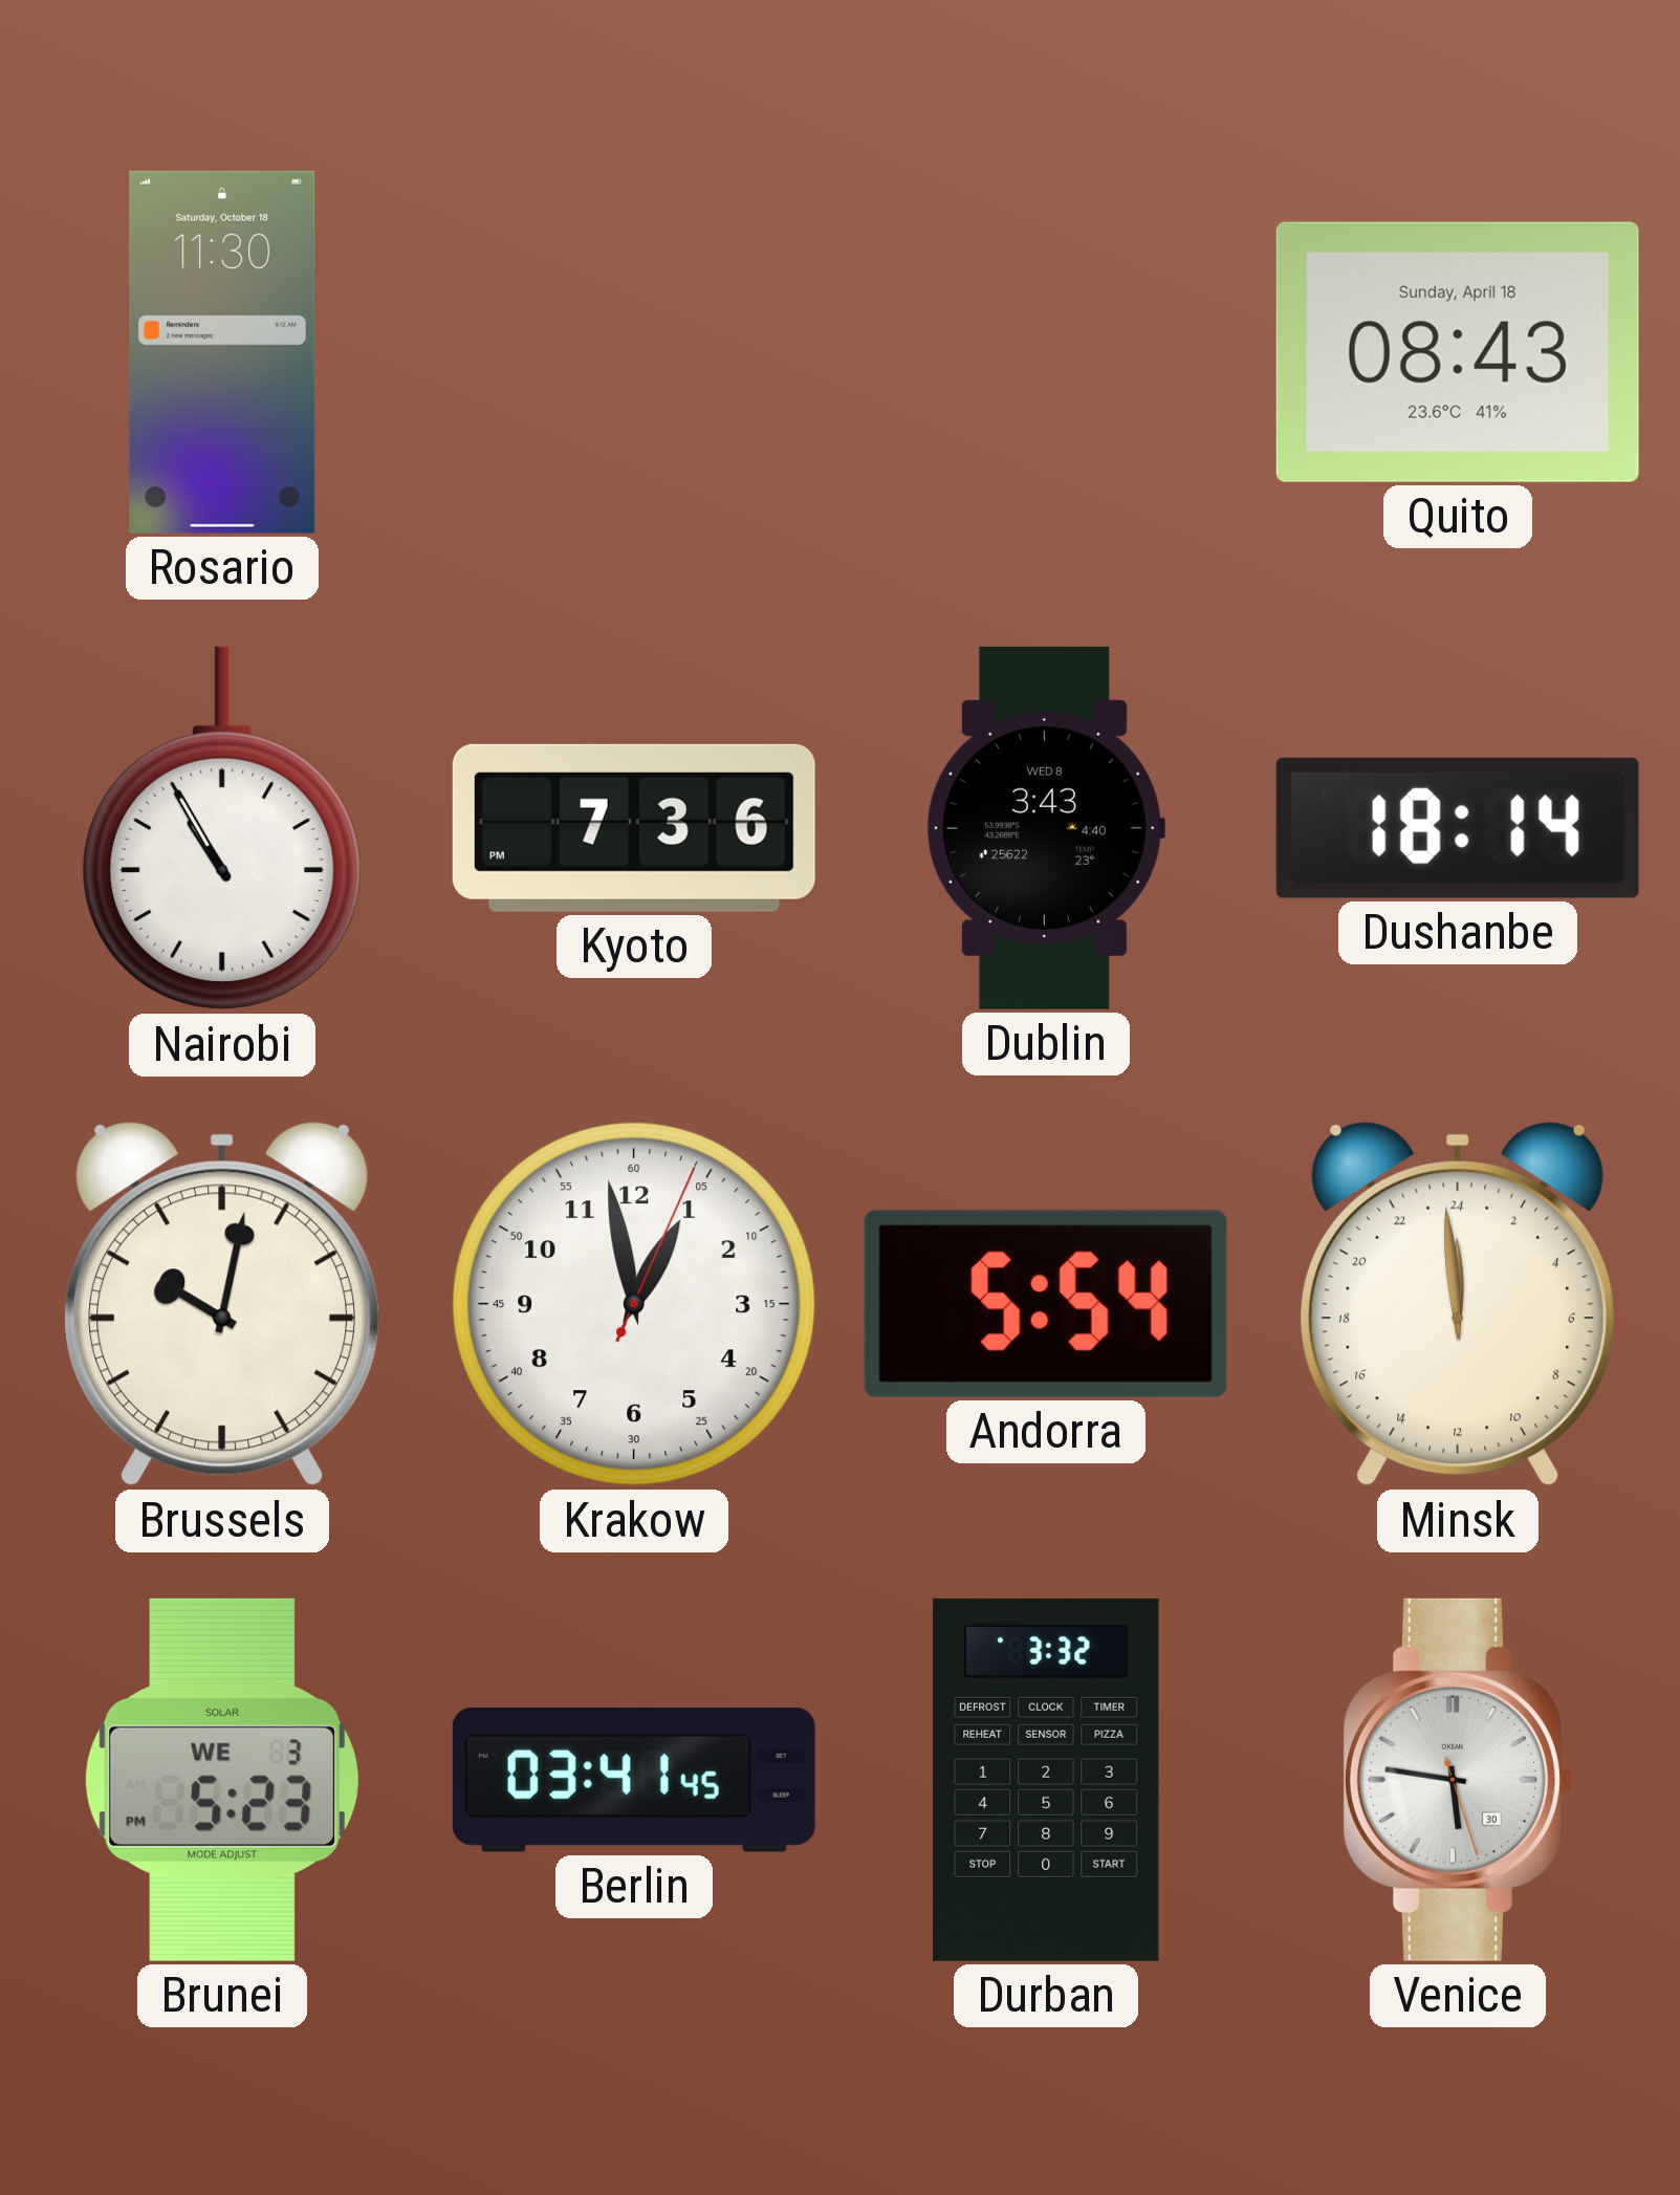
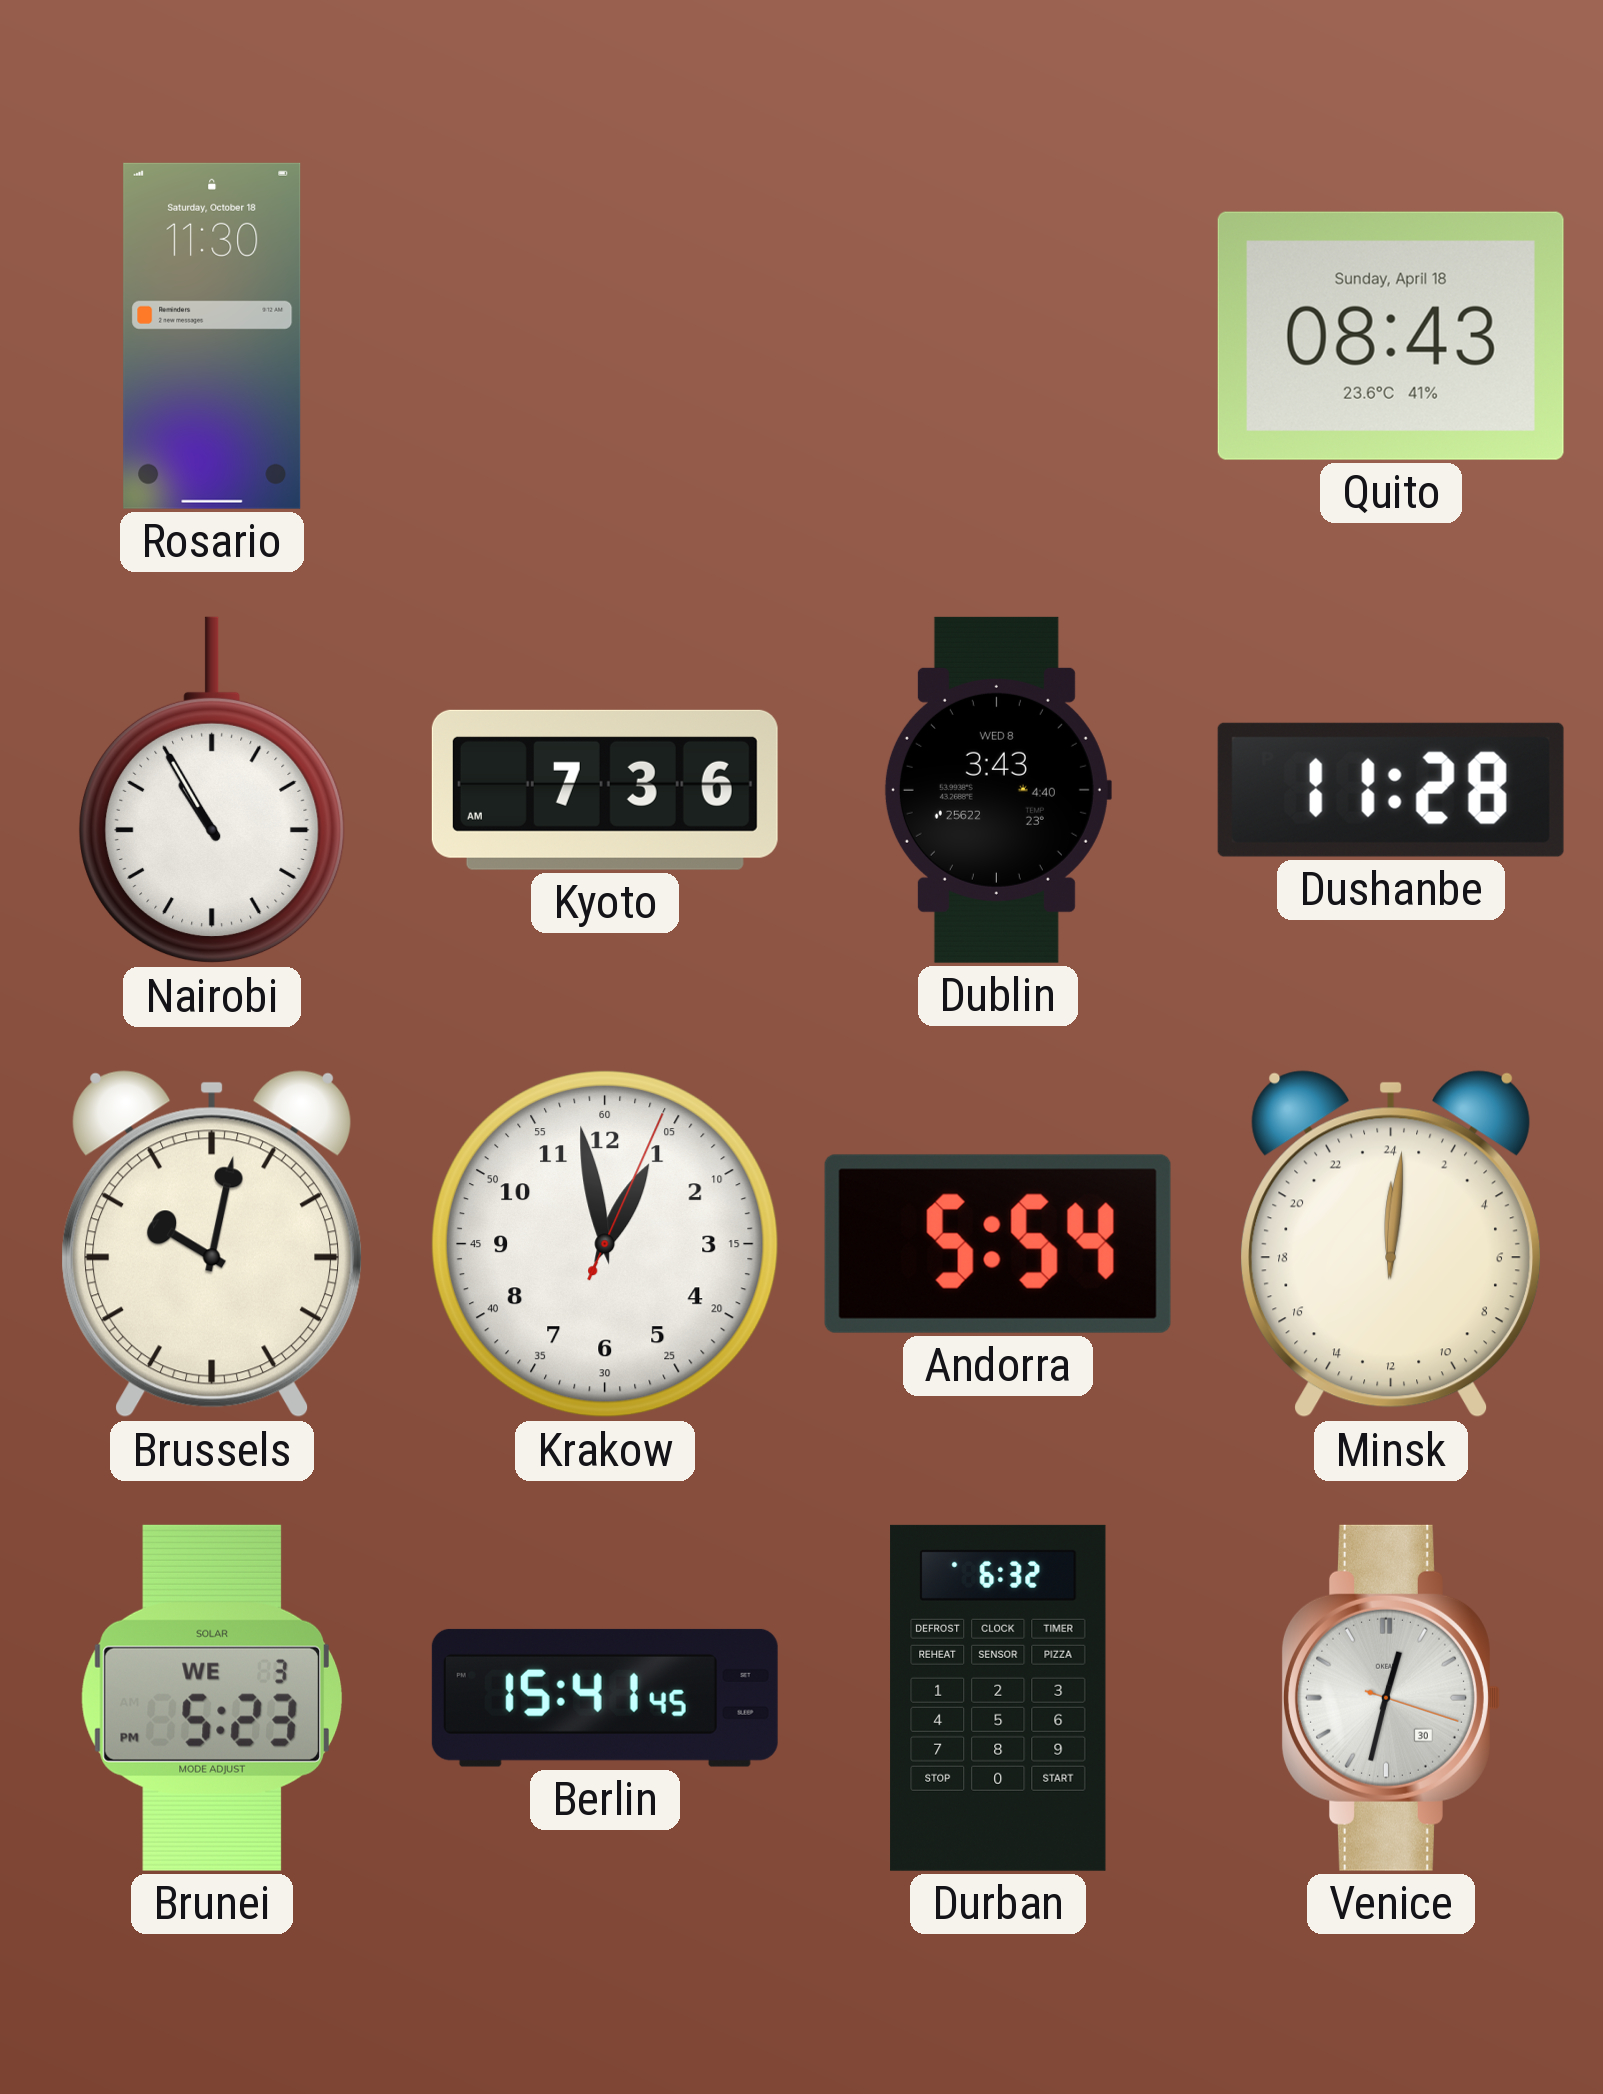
Kyoto: 7:36 PM -> 7:36 AM (605, 790)
Dushanbe: 18:14 -> 11:28 (1391, 790)
Minsk: 23:59 -> 0:01 (1390, 1244)
Berlin: 03:41 -> 15:41 (605, 1698)
Durban: 3:32 -> 6:32 (998, 1698)
Venice: 5:46 -> 12:32 (1390, 1698)
